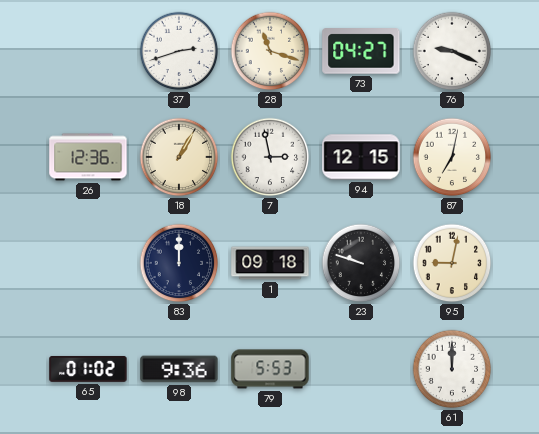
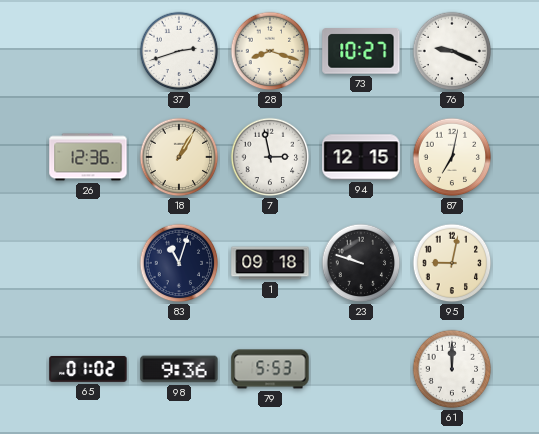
28: 11:18 -> 8:18 (270, 51)
73: 04:27 -> 10:27 (361, 51)
83: 12:00 -> 11:03 (179, 263)
